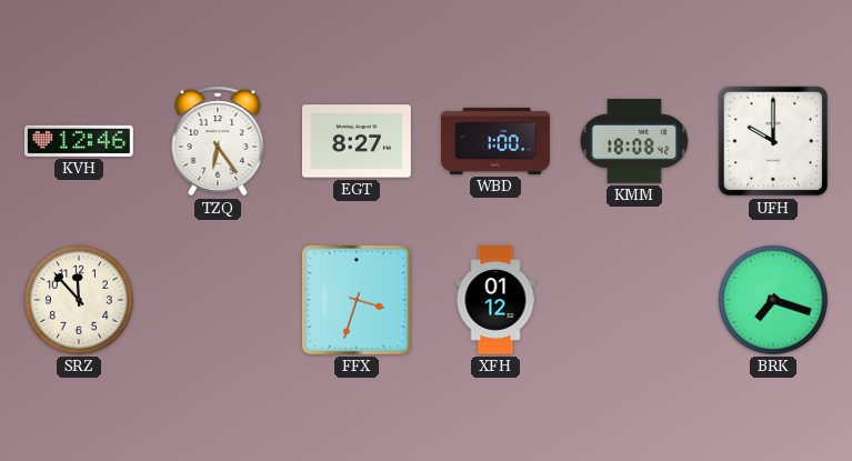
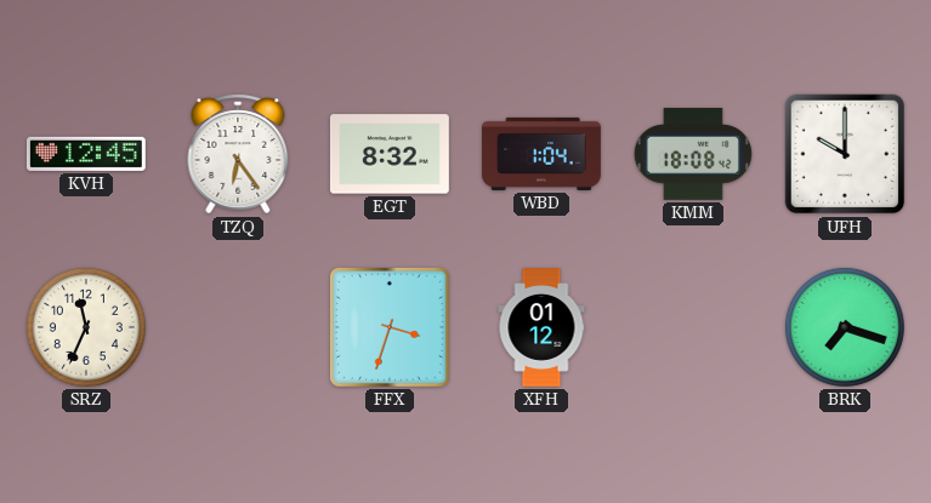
KVH: 12:46 -> 12:45 (86, 154)
EGT: 8:27 -> 8:32 (390, 154)
WBD: 1:00 -> 1:04 (543, 154)
SRZ: 11:53 -> 11:34 (86, 327)
